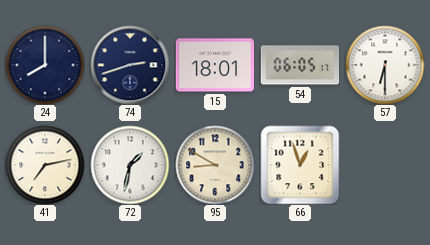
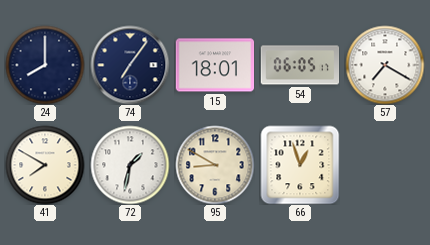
74: 2:42 -> 7:06 (130, 65)
57: 6:30 -> 7:20 (385, 65)
41: 7:13 -> 7:50 (45, 165)
